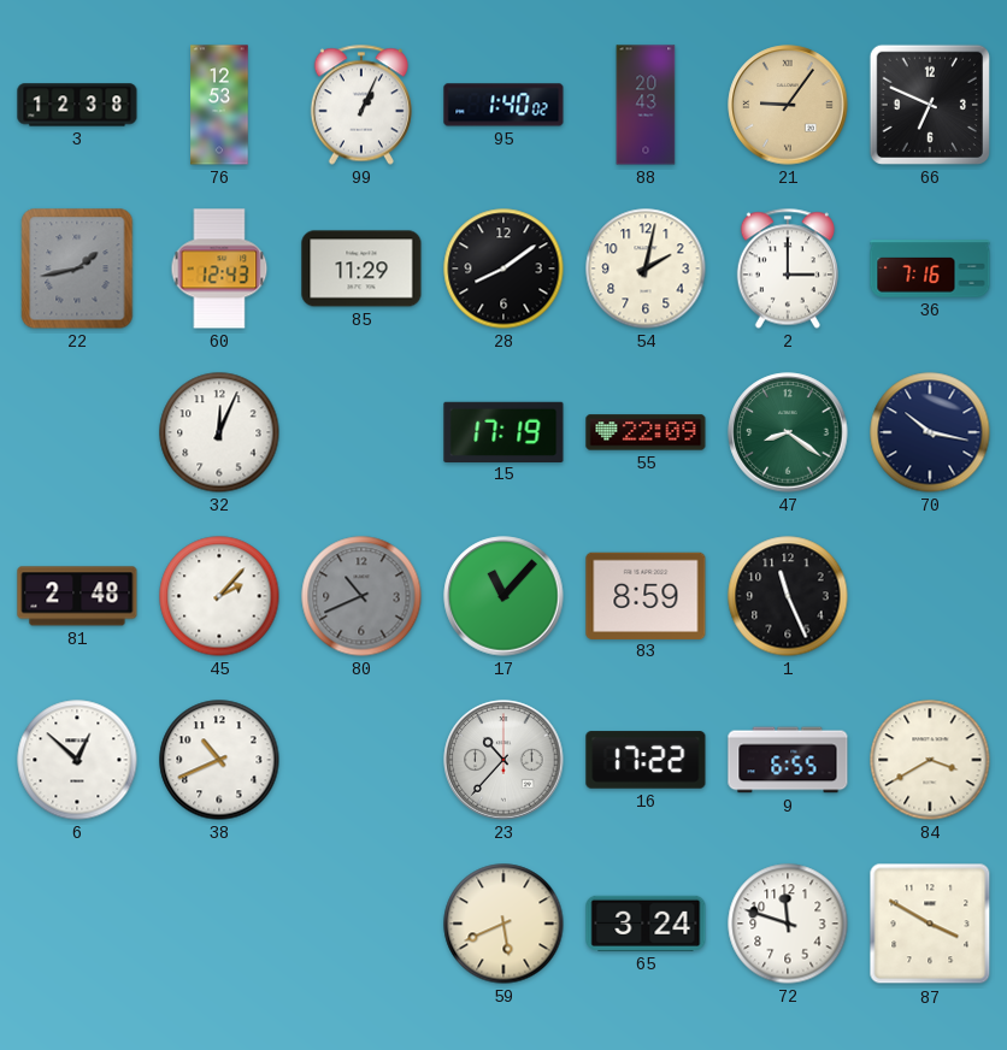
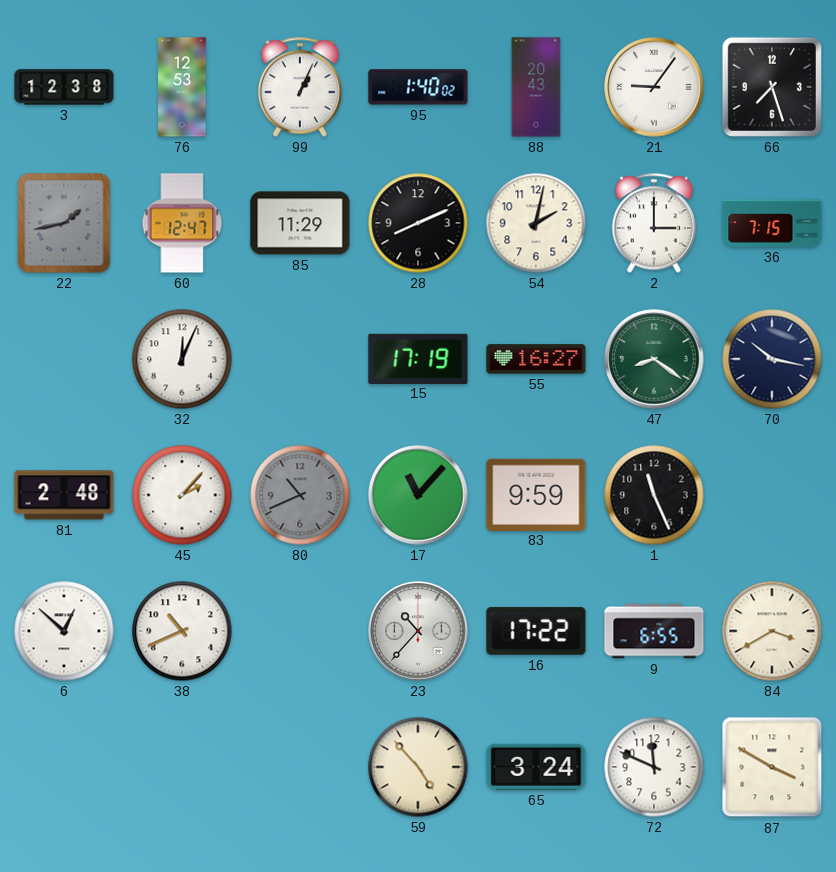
21 dial: champagne -> white (654, 87)
66: 6:49 -> 7:27 (772, 87)
60: 12:43 -> 12:47 (182, 223)
28: 8:09 -> 8:11 (418, 223)
36: 7:16 -> 7:15 (772, 223)
55: 22:09 -> 16:27 (536, 359)
83: 8:59 -> 9:59 (536, 494)
59: 5:41 -> 4:53 (418, 767)
72: 11:48 -> 11:49 (654, 767)
